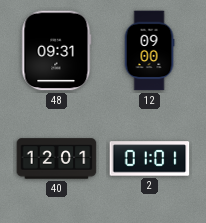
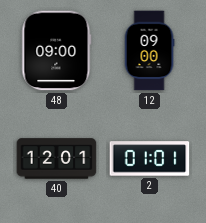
48: 09:31 -> 09:00 (57, 51)
